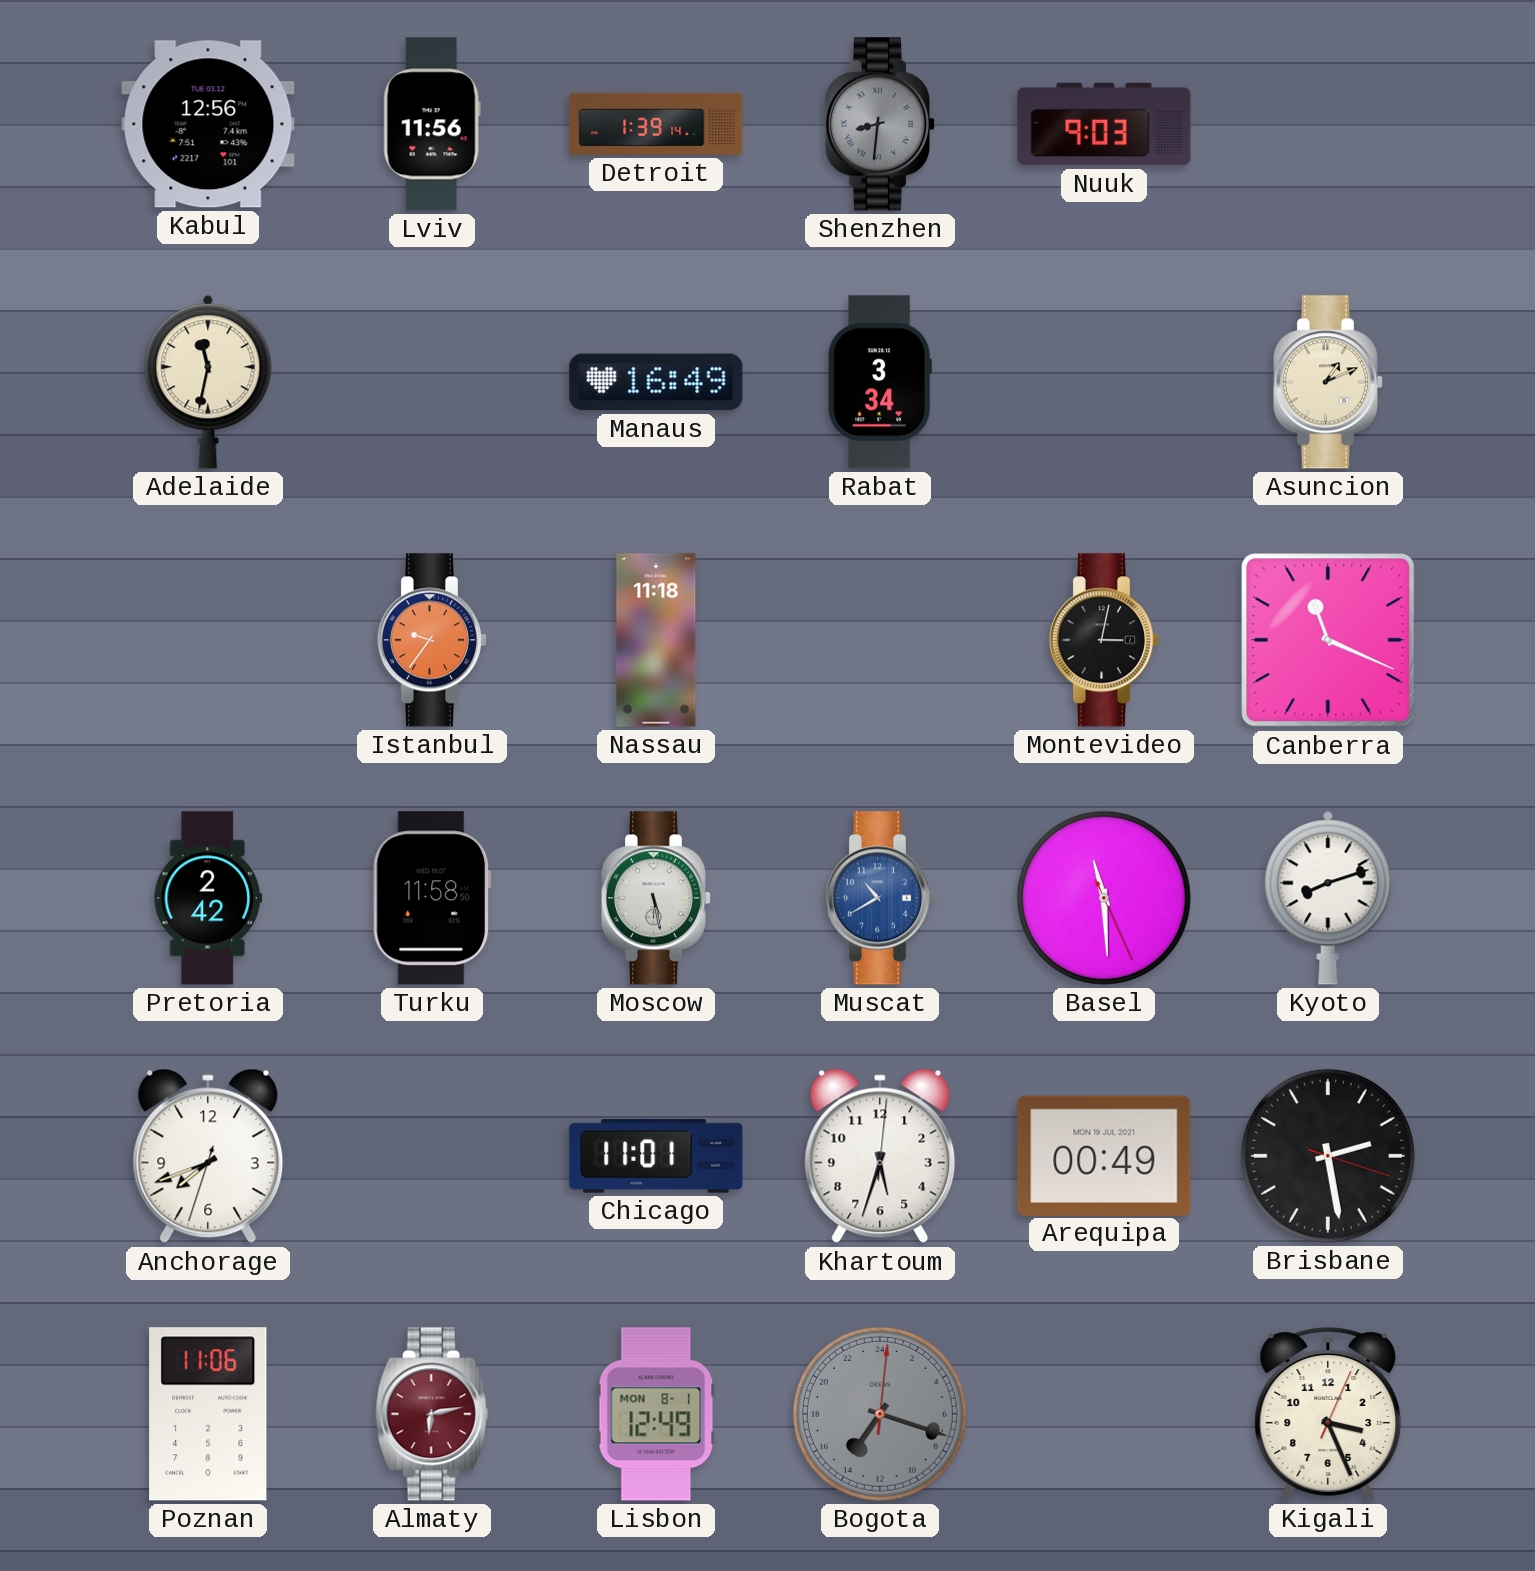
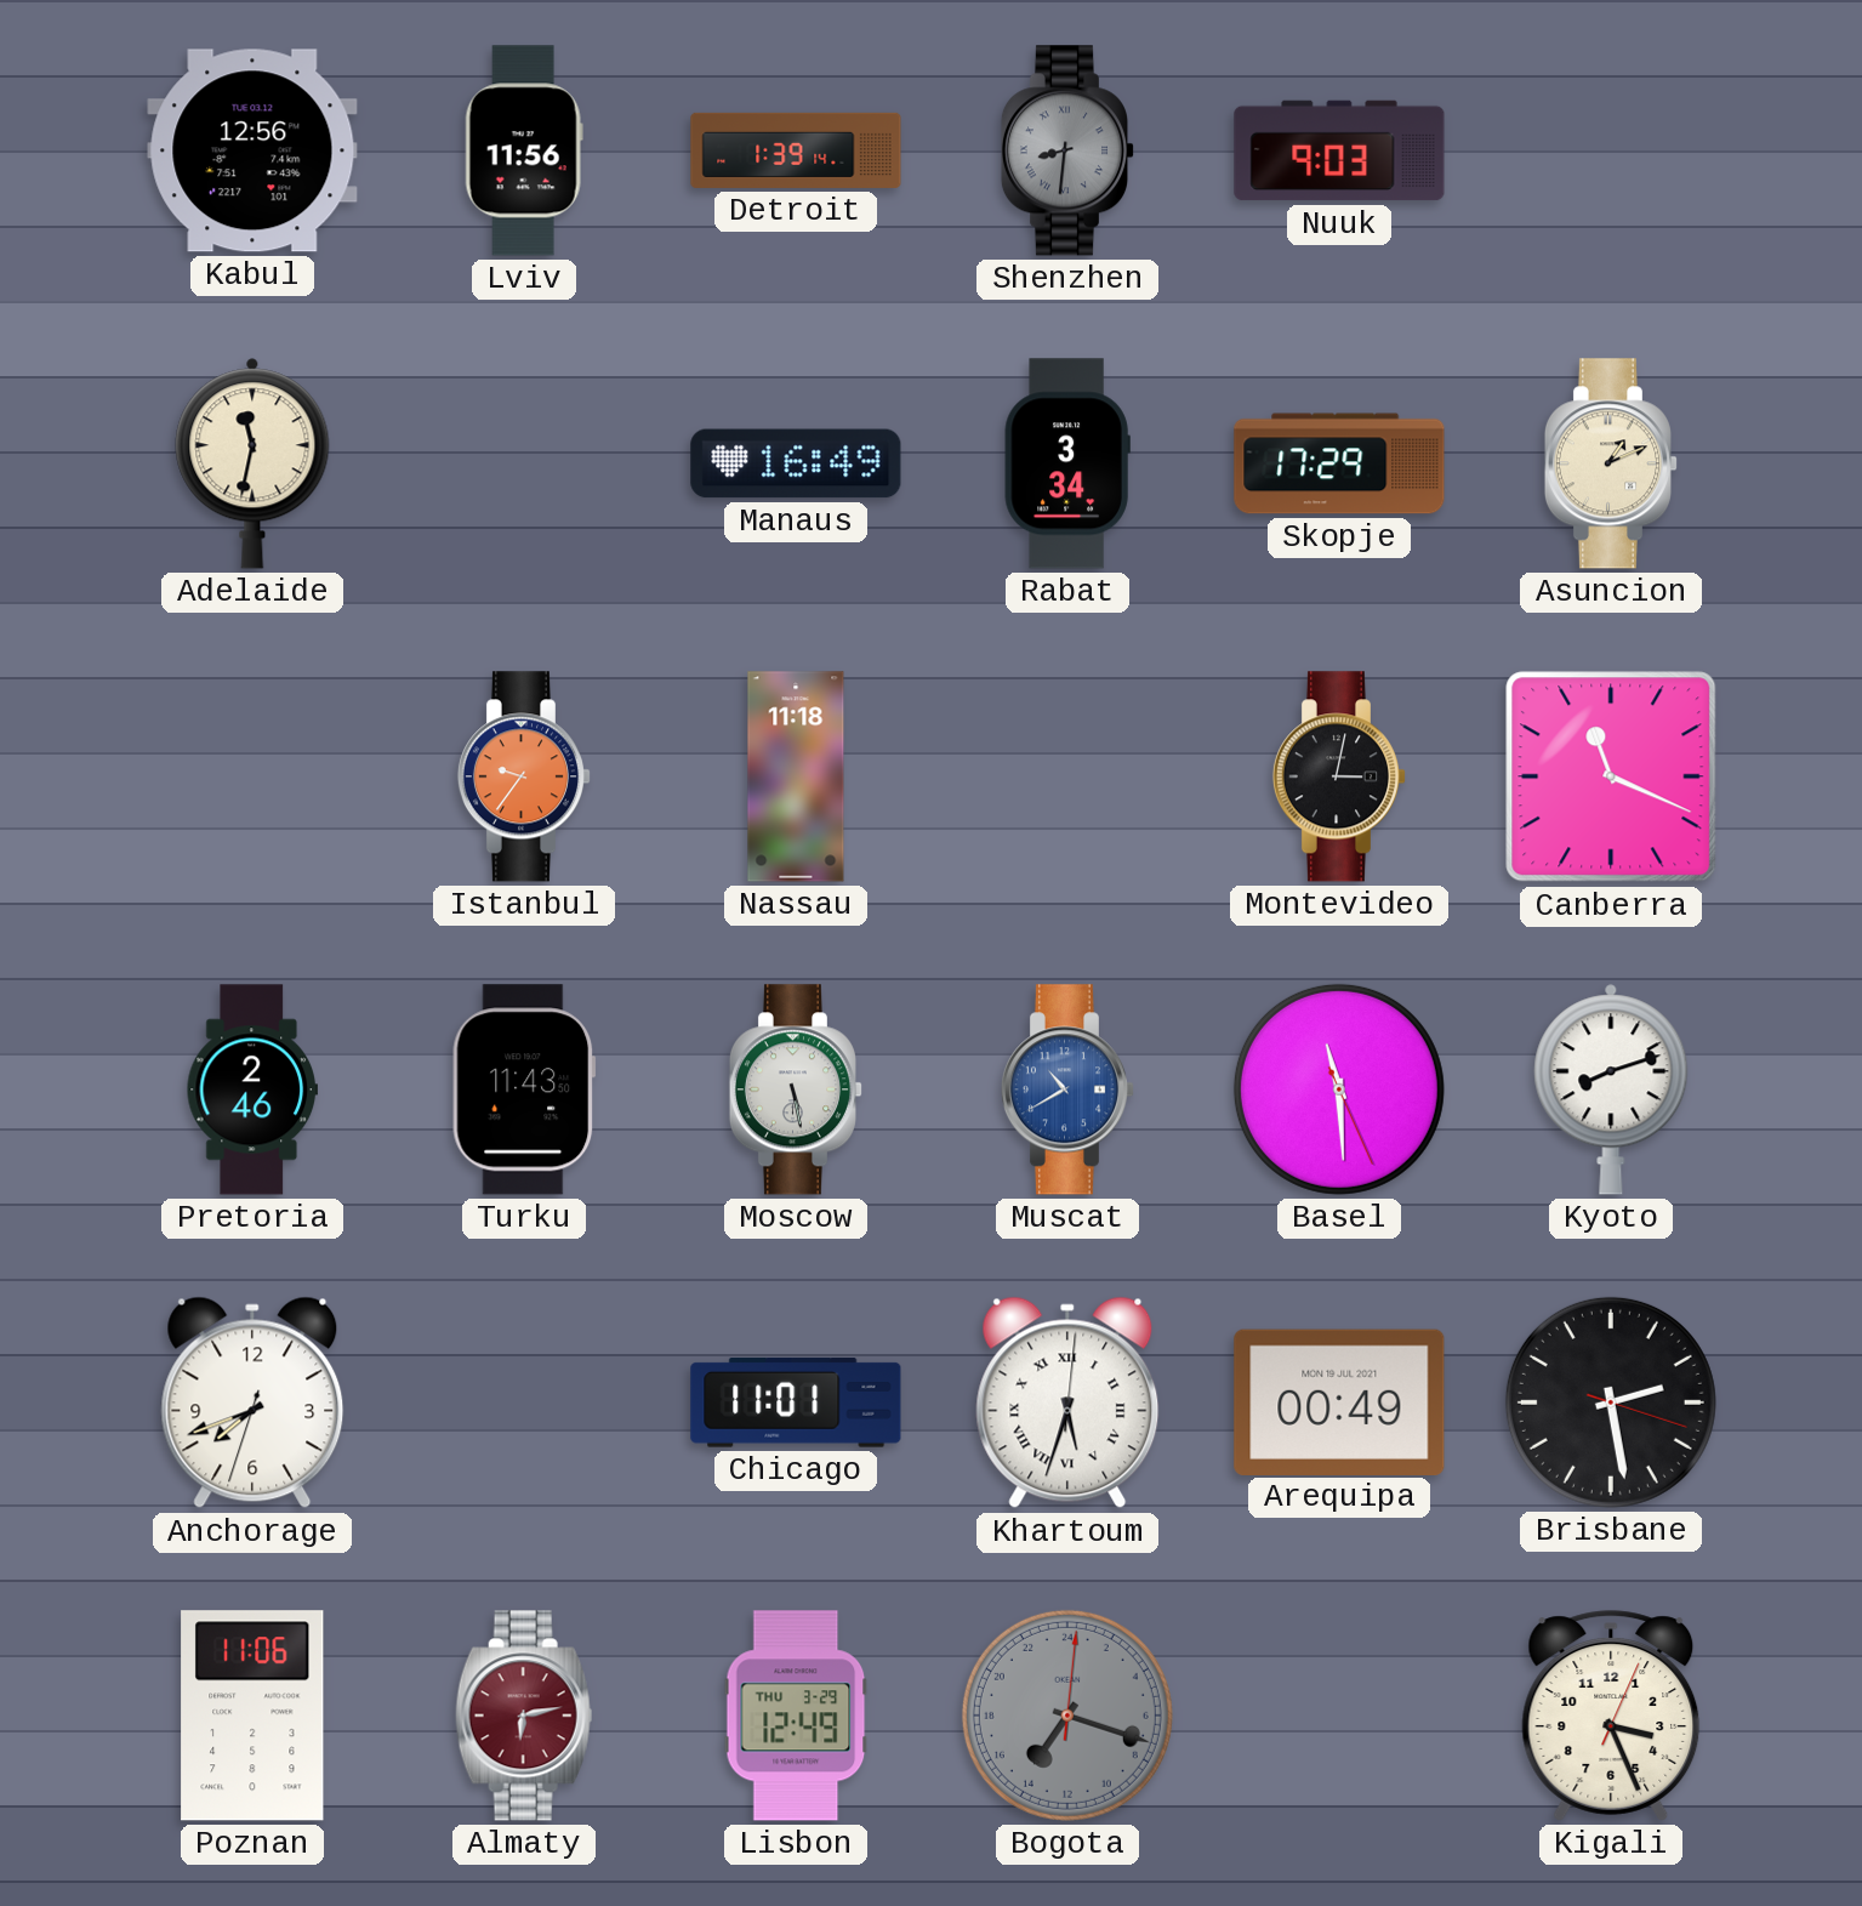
Skopje: none -> 17:29 (1339, 463)
Pretoria: 2:42 -> 2:46 (251, 1089)
Turku: 11:58 -> 11:43 (524, 1089)
Khartoum numerals: Arabic -> Roman (1067, 1403)
Lisbon date: MON 8-1 -> THU 3-29 (796, 1716)
